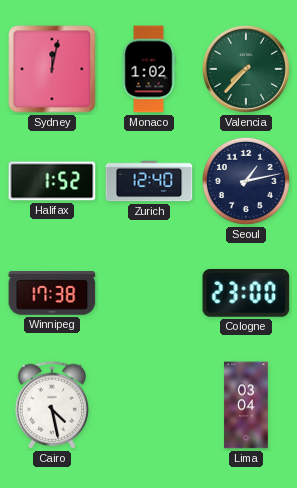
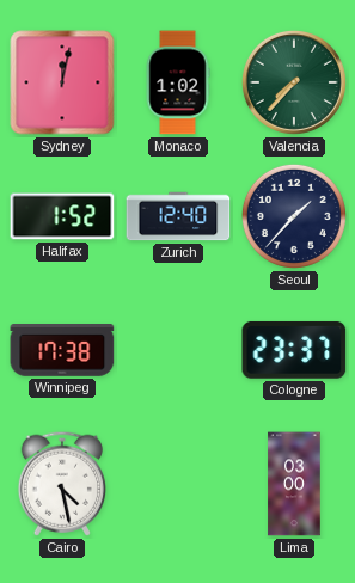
Seoul: 1:13 -> 1:37 (294, 216)
Cologne: 23:00 -> 23:37 (294, 350)
Lima: 03:04 -> 03:00 (294, 484)
